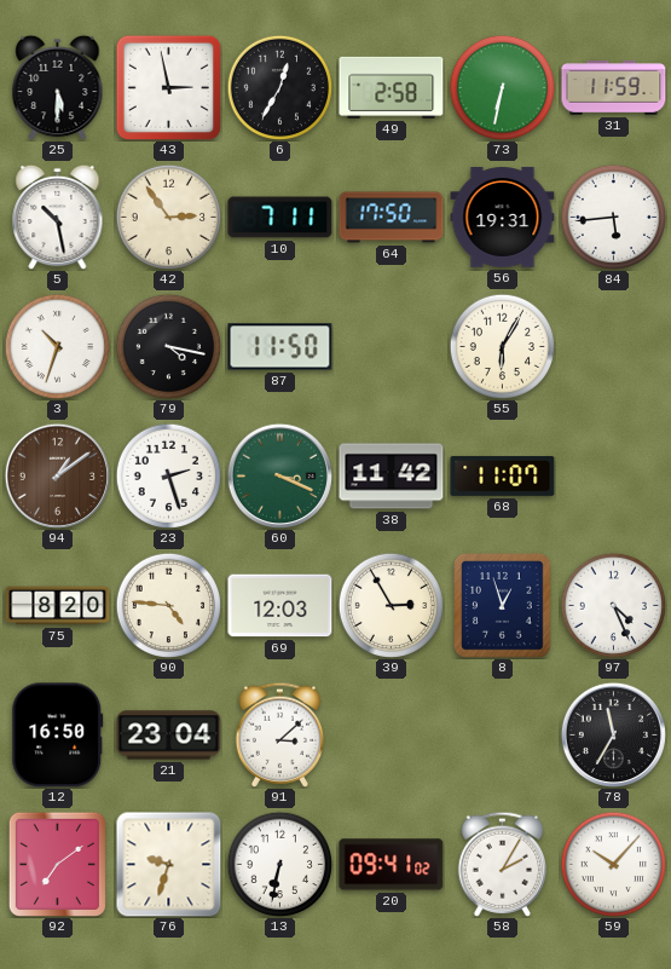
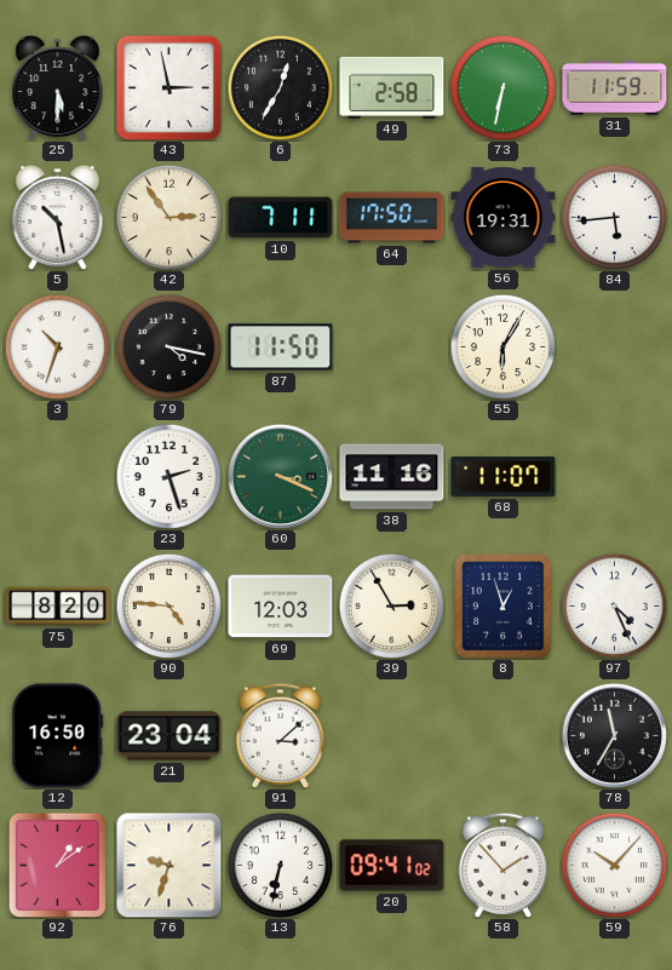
94: 1:09 -> none (57, 475)
38: 11:42 -> 11:16 (392, 477)
92: 7:09 -> 1:09 (57, 865)
58: 2:05 -> 1:53 (504, 865)
